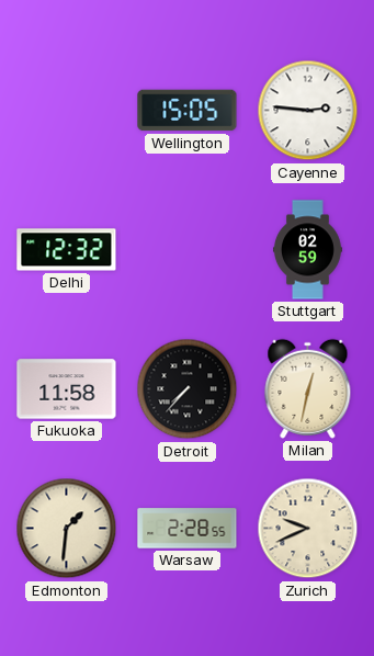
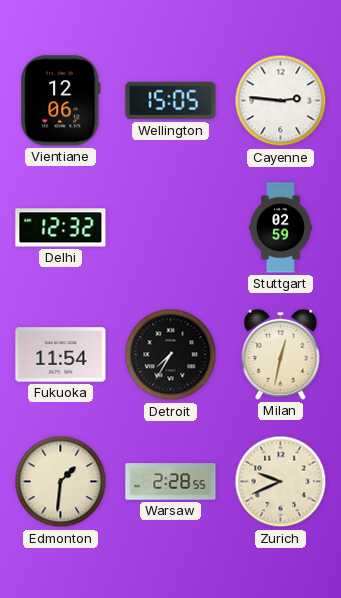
Vientiane: none -> 12:06 (61, 101)
Fukuoka: 11:58 -> 11:54 (61, 355)
Detroit: 7:37 -> 7:35 (171, 355)
